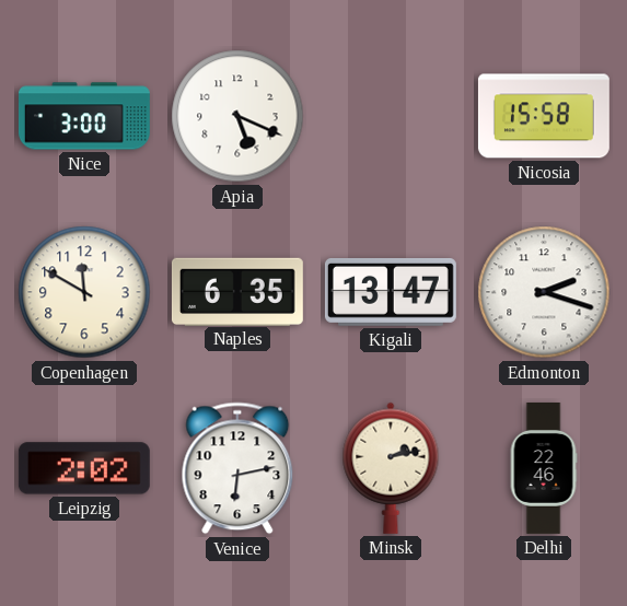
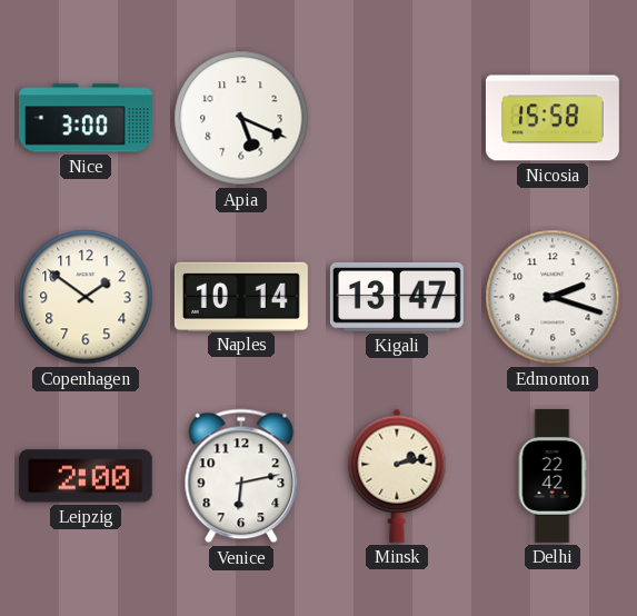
Copenhagen: 11:50 -> 1:51 (86, 297)
Naples: 6:35 -> 10:14 (241, 296)
Leipzig: 2:02 -> 2:00 (86, 476)
Delhi: 22:46 -> 22:42 (553, 476)
